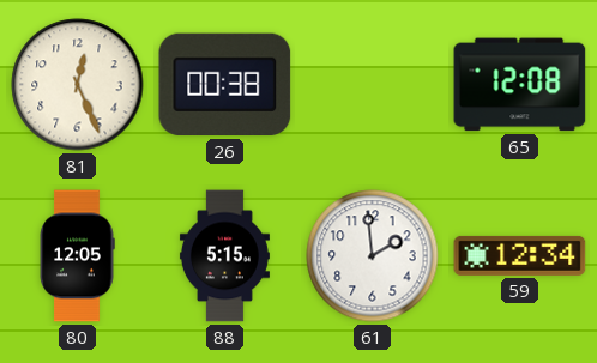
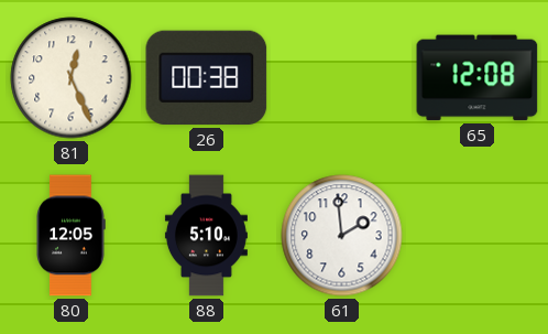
88: 5:15 -> 5:10 (206, 236)
59: 12:34 -> none (520, 255)
